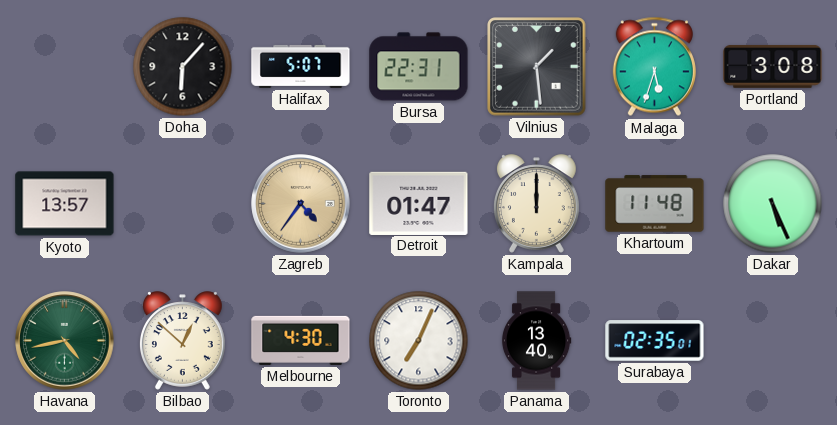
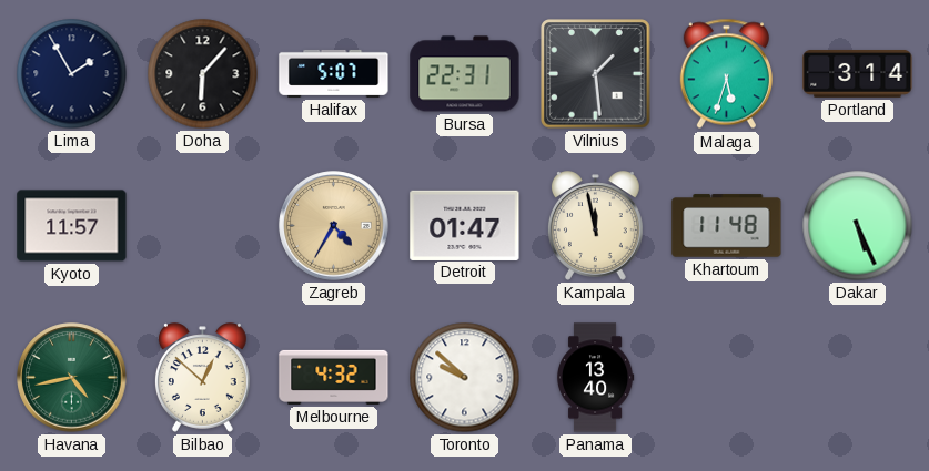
Lima: none -> 1:55 (72, 74)
Portland: 3:08 -> 3:14 (858, 73)
Kyoto: 13:57 -> 11:57 (72, 226)
Zagreb: 4:36 -> 4:35 (334, 226)
Kampala: 12:00 -> 11:58 (595, 226)
Melbourne: 4:30 -> 4:32 (334, 377)
Toronto: 7:04 -> 9:52 (465, 378)
Surabaya: 02:35 -> none (655, 341)
